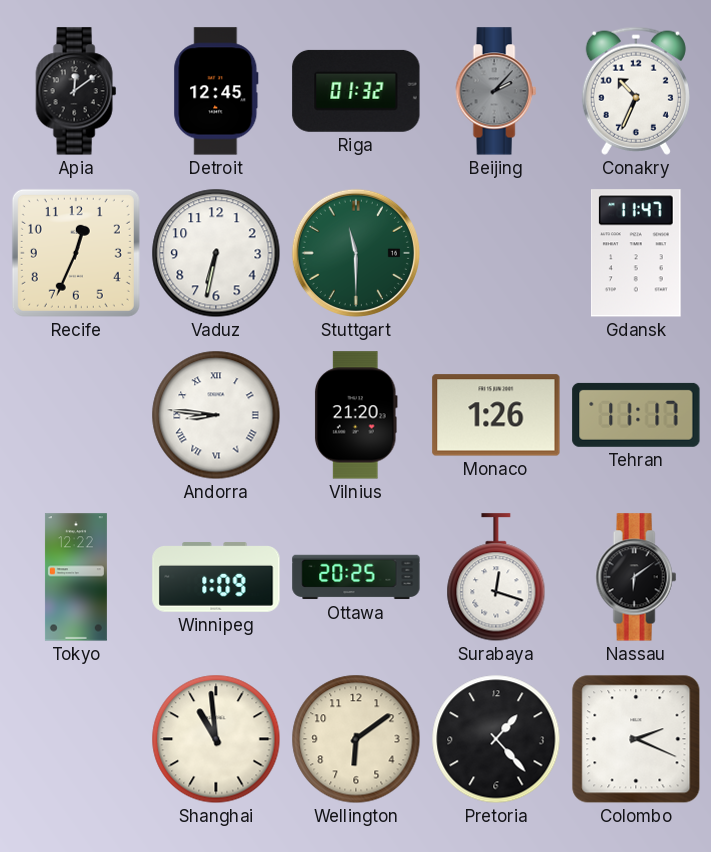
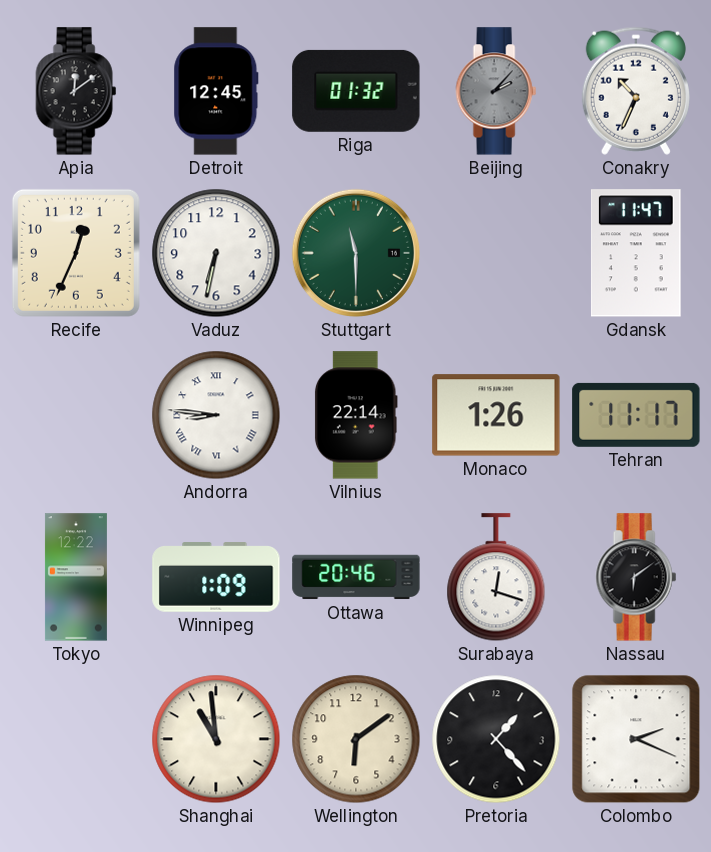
Vilnius: 21:20 -> 22:14 (356, 415)
Ottawa: 20:25 -> 20:46 (356, 577)
